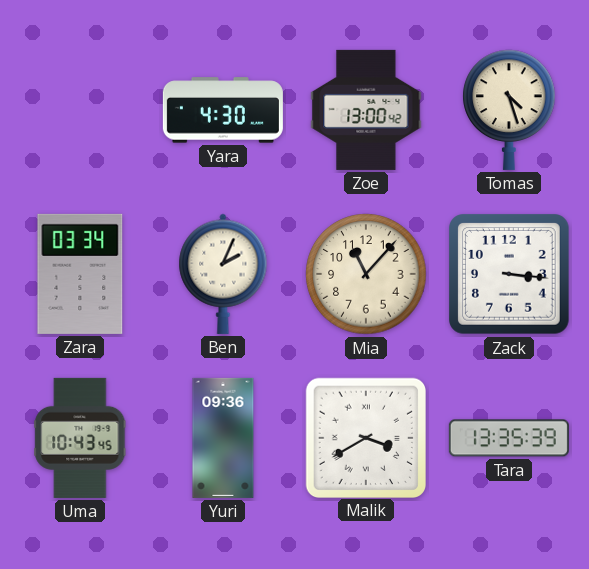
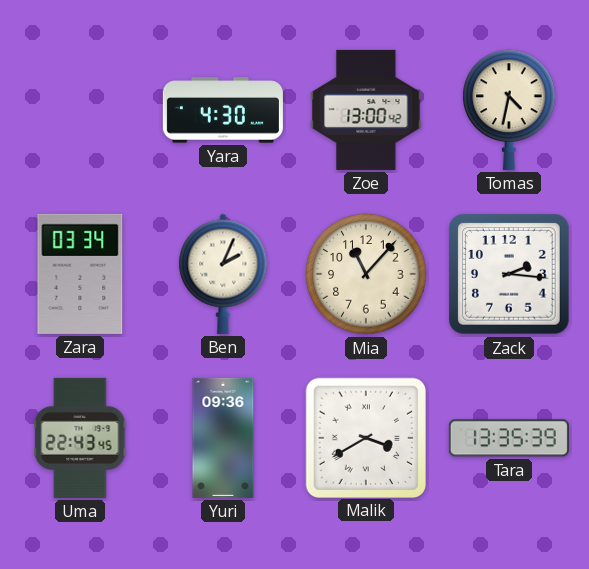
Tomas: 4:27 -> 4:32 (509, 110)
Zack: 3:16 -> 2:16 (510, 275)
Uma: 10:43 -> 22:43 (80, 438)
